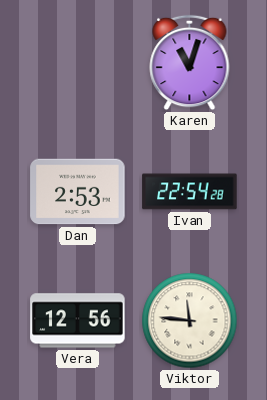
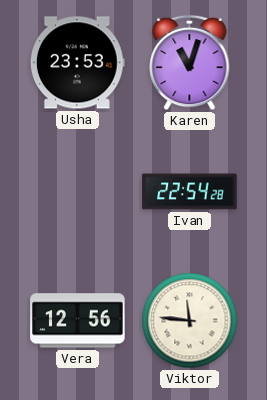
Usha: none -> 23:53 (77, 63)
Dan: 2:53 -> none (78, 192)
